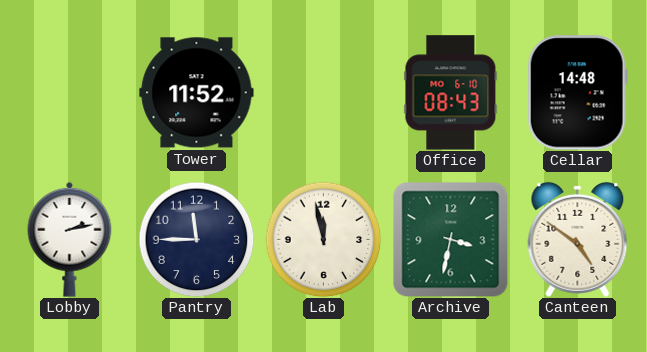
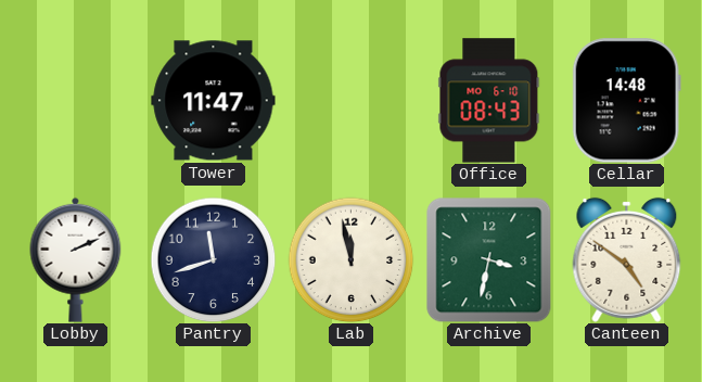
Tower: 11:52 -> 11:47 (214, 101)
Lobby: 2:13 -> 2:11 (76, 259)
Pantry: 11:45 -> 11:42 (213, 259)
